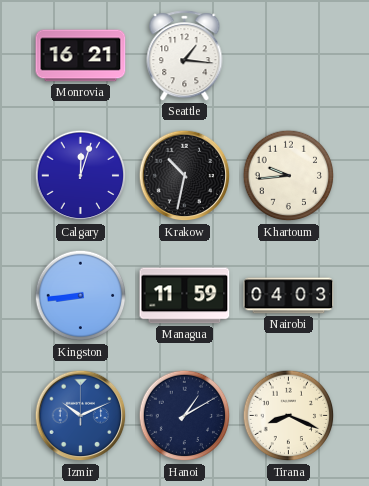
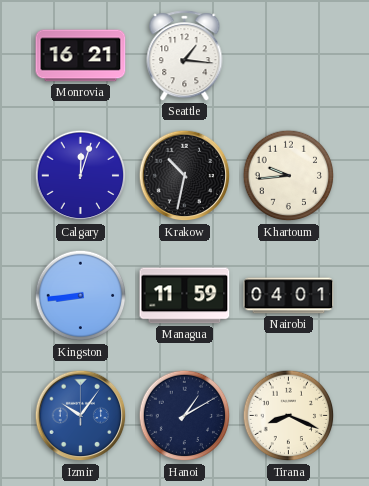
Nairobi: 04:03 -> 04:01 (289, 296)
Izmir: 10:11 -> 10:06 (81, 416)
